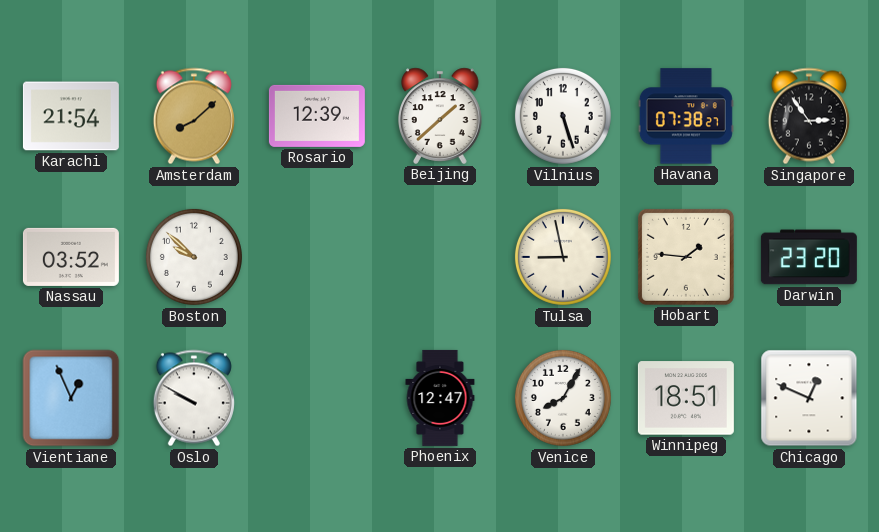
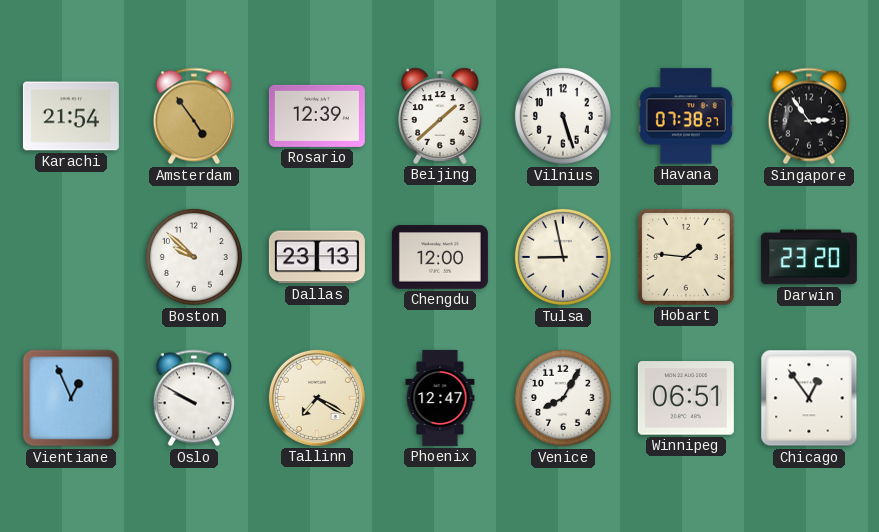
Amsterdam: 8:08 -> 4:54 (194, 116)
Nassau: 03:52 -> none (71, 257)
Dallas: none -> 23:13 (317, 257)
Chengdu: none -> 12:00 (440, 257)
Tallinn: none -> 7:20 (317, 398)
Winnipeg: 18:51 -> 06:51 (686, 398)
Chicago: 12:49 -> 12:54 (809, 398)
